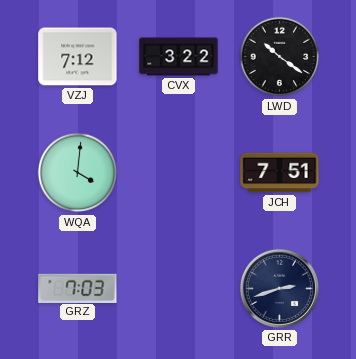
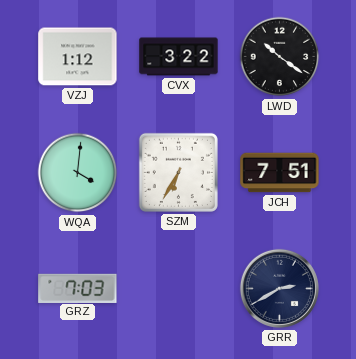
VZJ: 7:12 -> 1:12 (78, 57)
SZM: none -> 6:35 (178, 172)
GRR: 2:42 -> 2:40 (279, 288)
